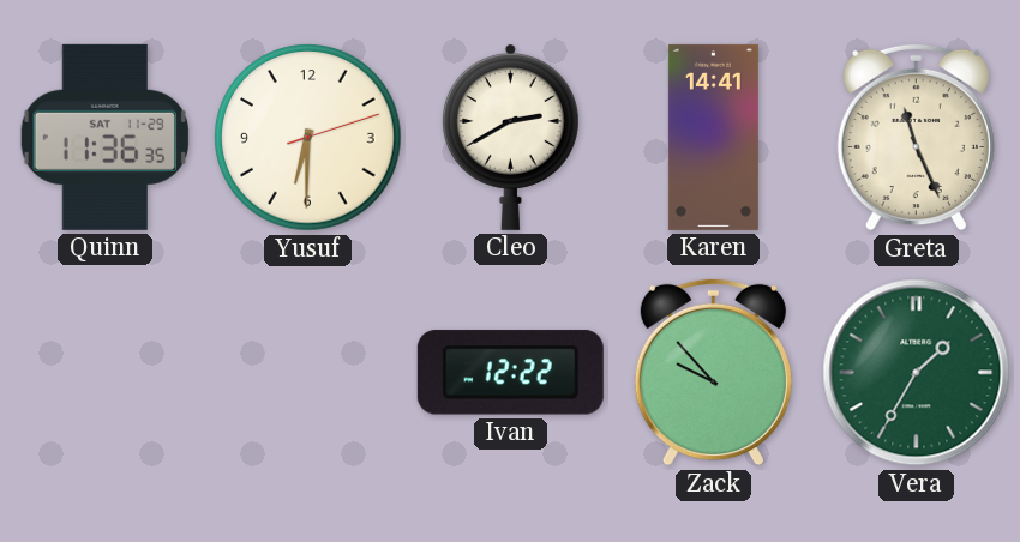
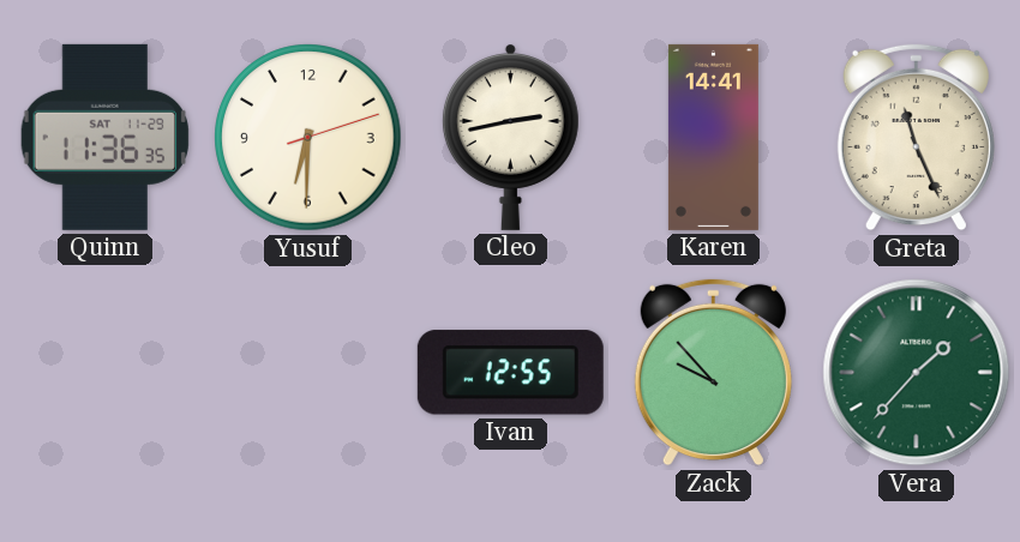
Cleo: 2:40 -> 2:43 (510, 137)
Ivan: 12:22 -> 12:55 (510, 373)
Vera: 1:35 -> 1:37 (917, 373)
